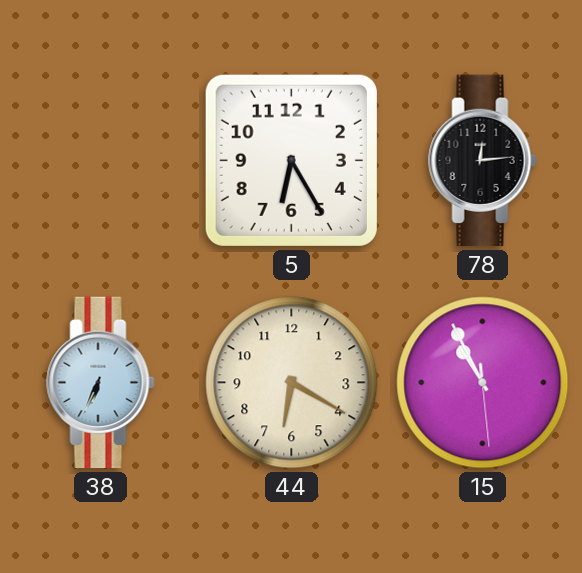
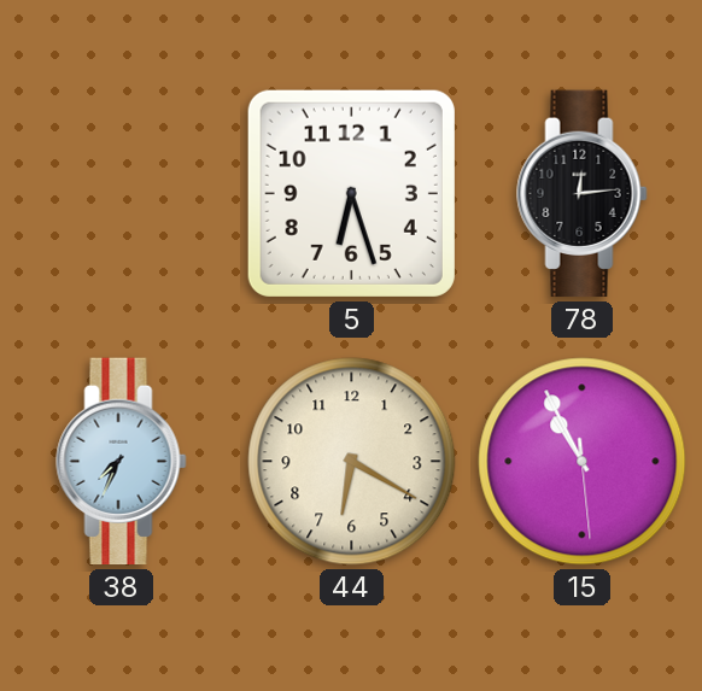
5: 6:25 -> 6:27 (351, 193)
38: 6:34 -> 7:34 (122, 462)
